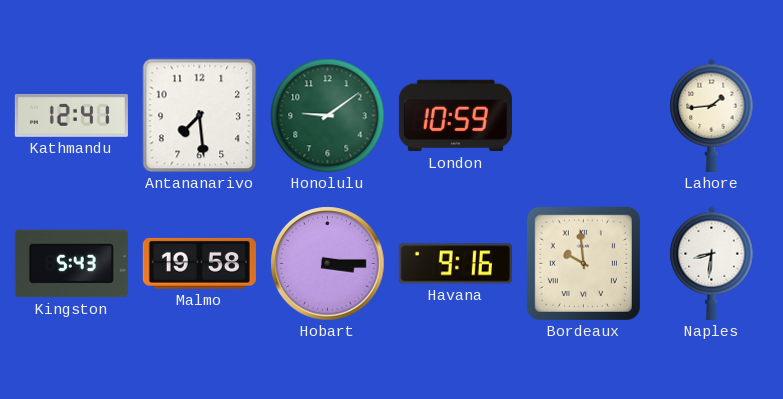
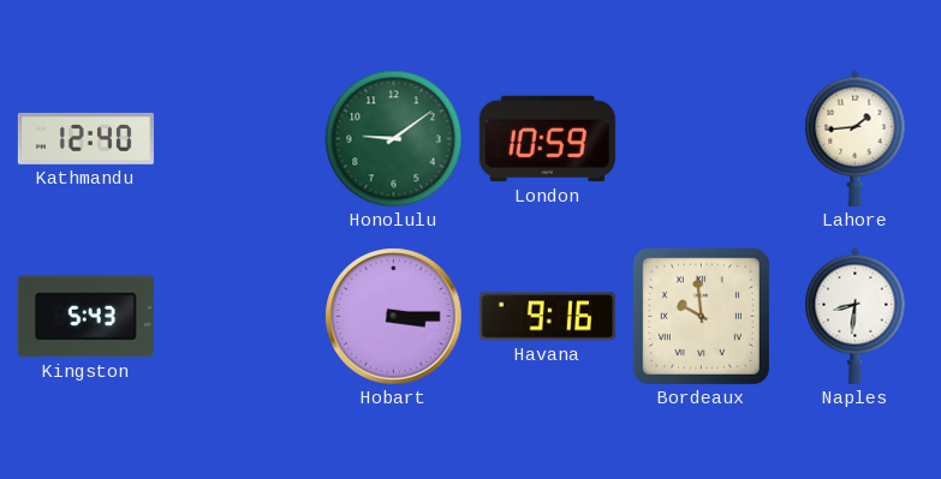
Kathmandu: 12:41 -> 12:40 (85, 138)
Antananarivo: 7:29 -> none (200, 116)
Malmo: 19:58 -> none (199, 263)
